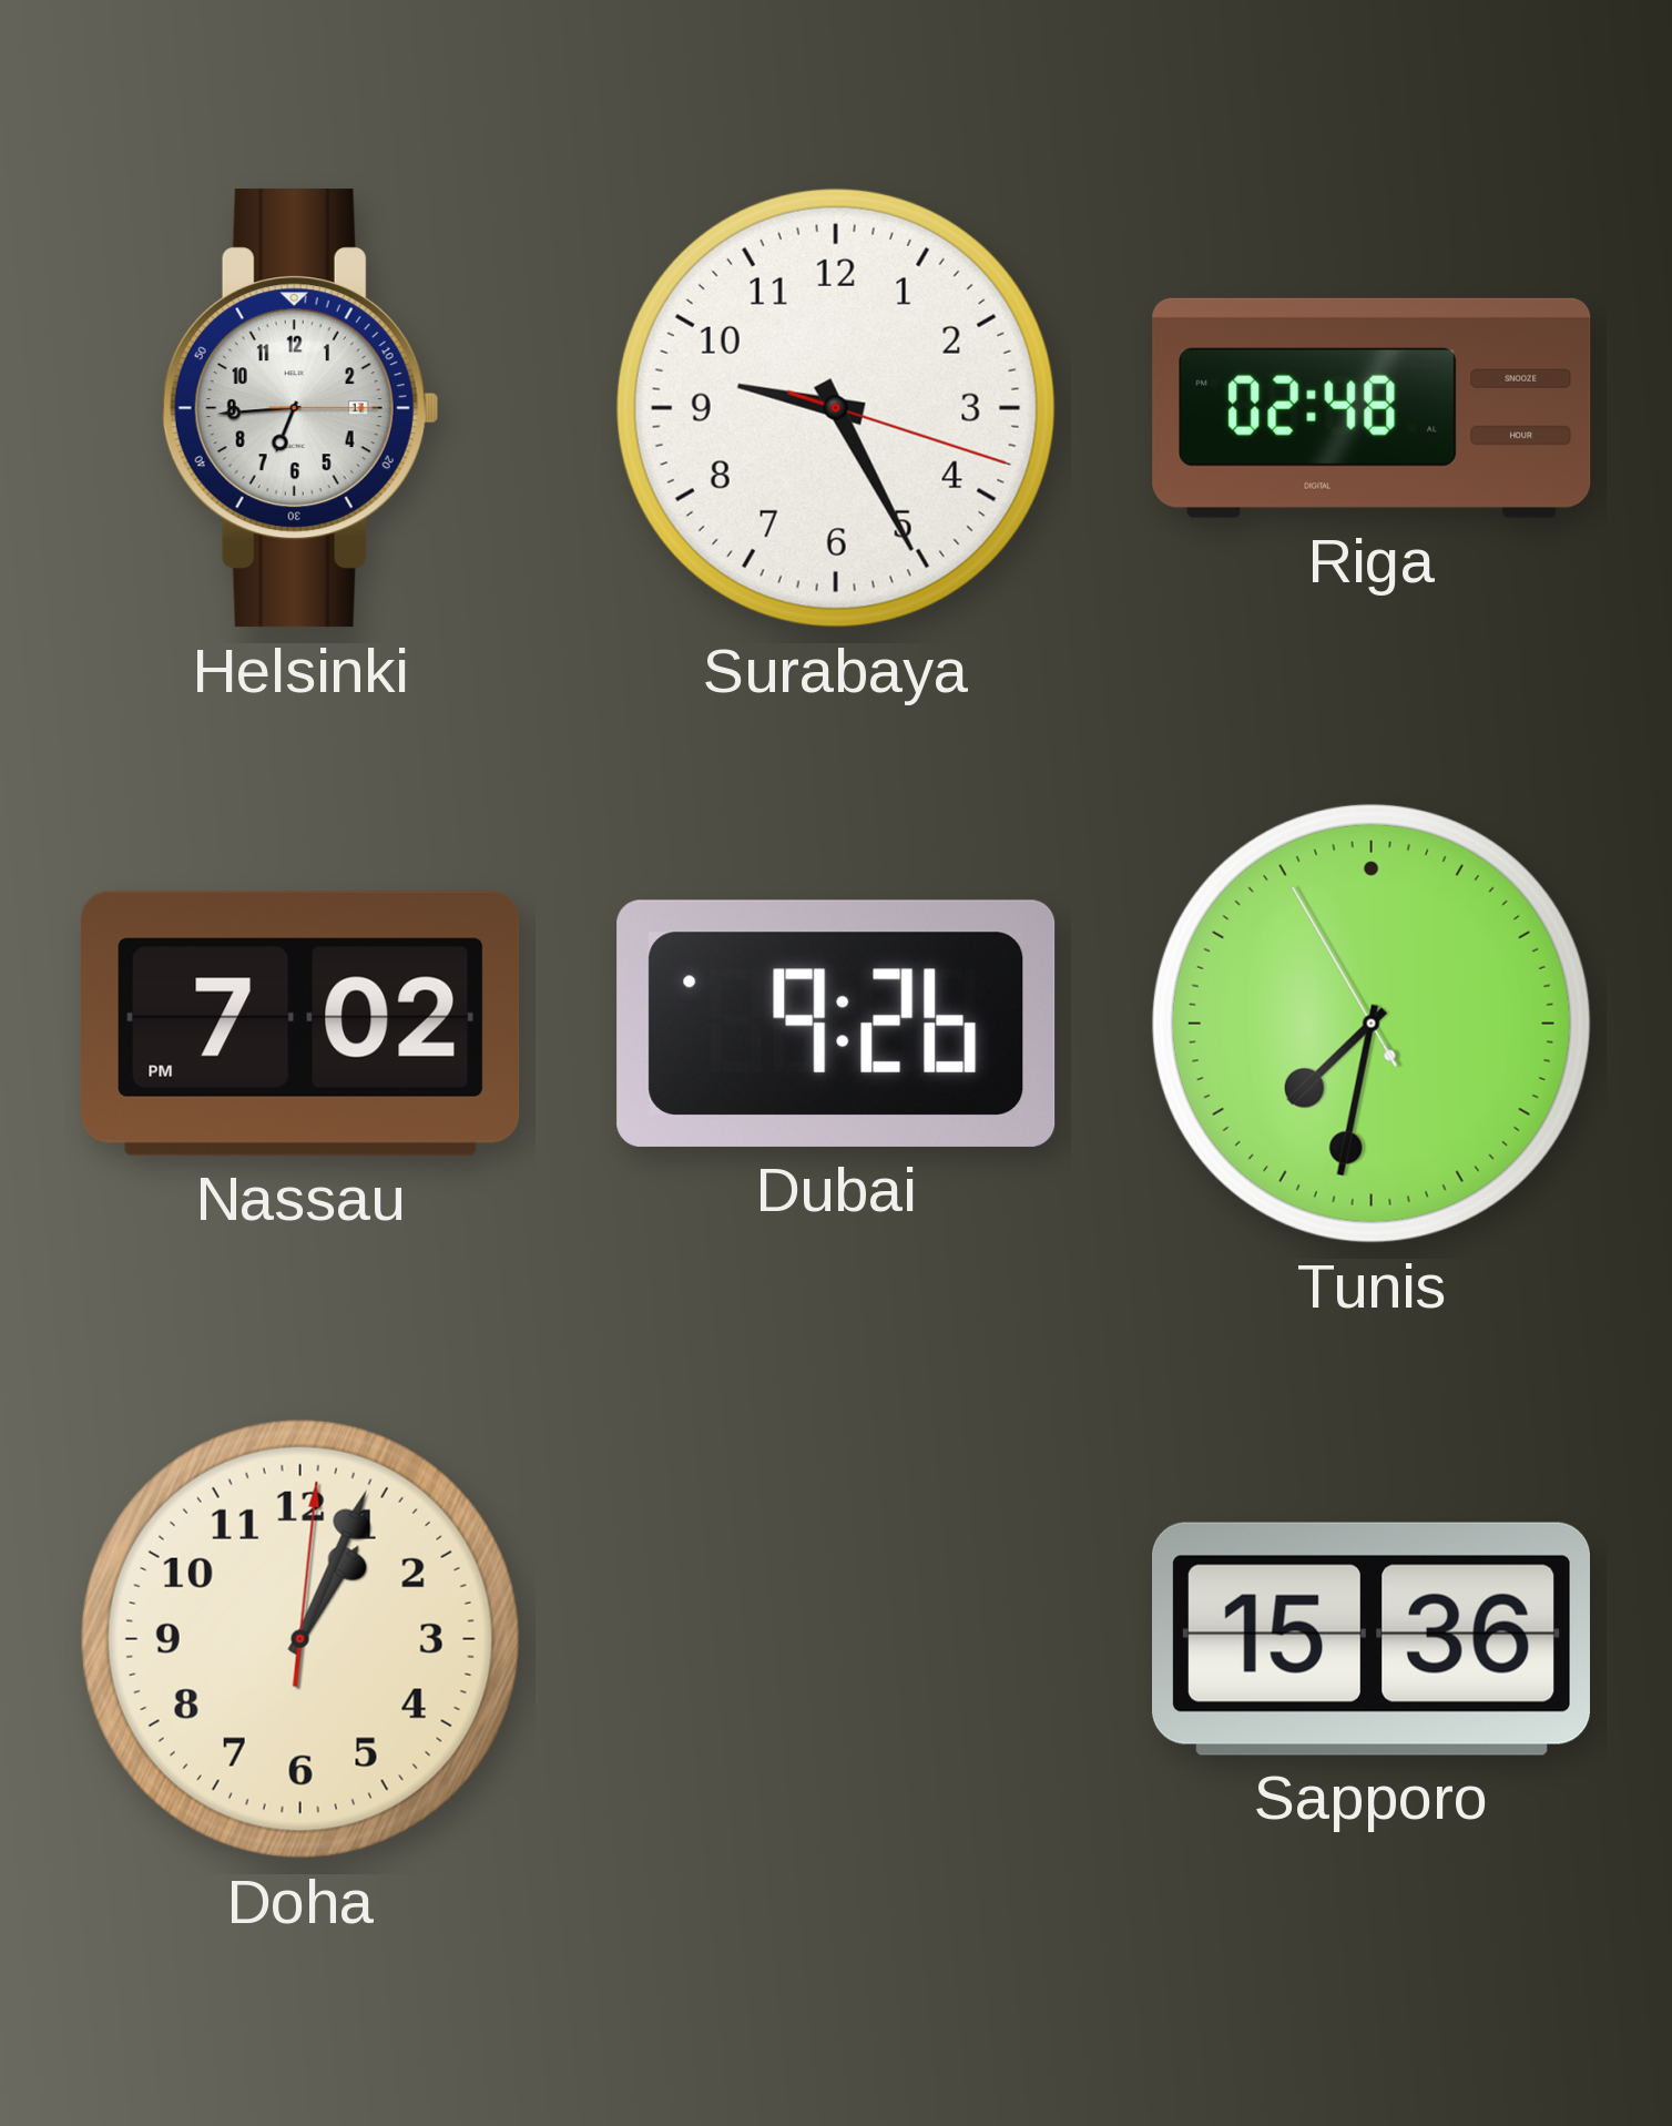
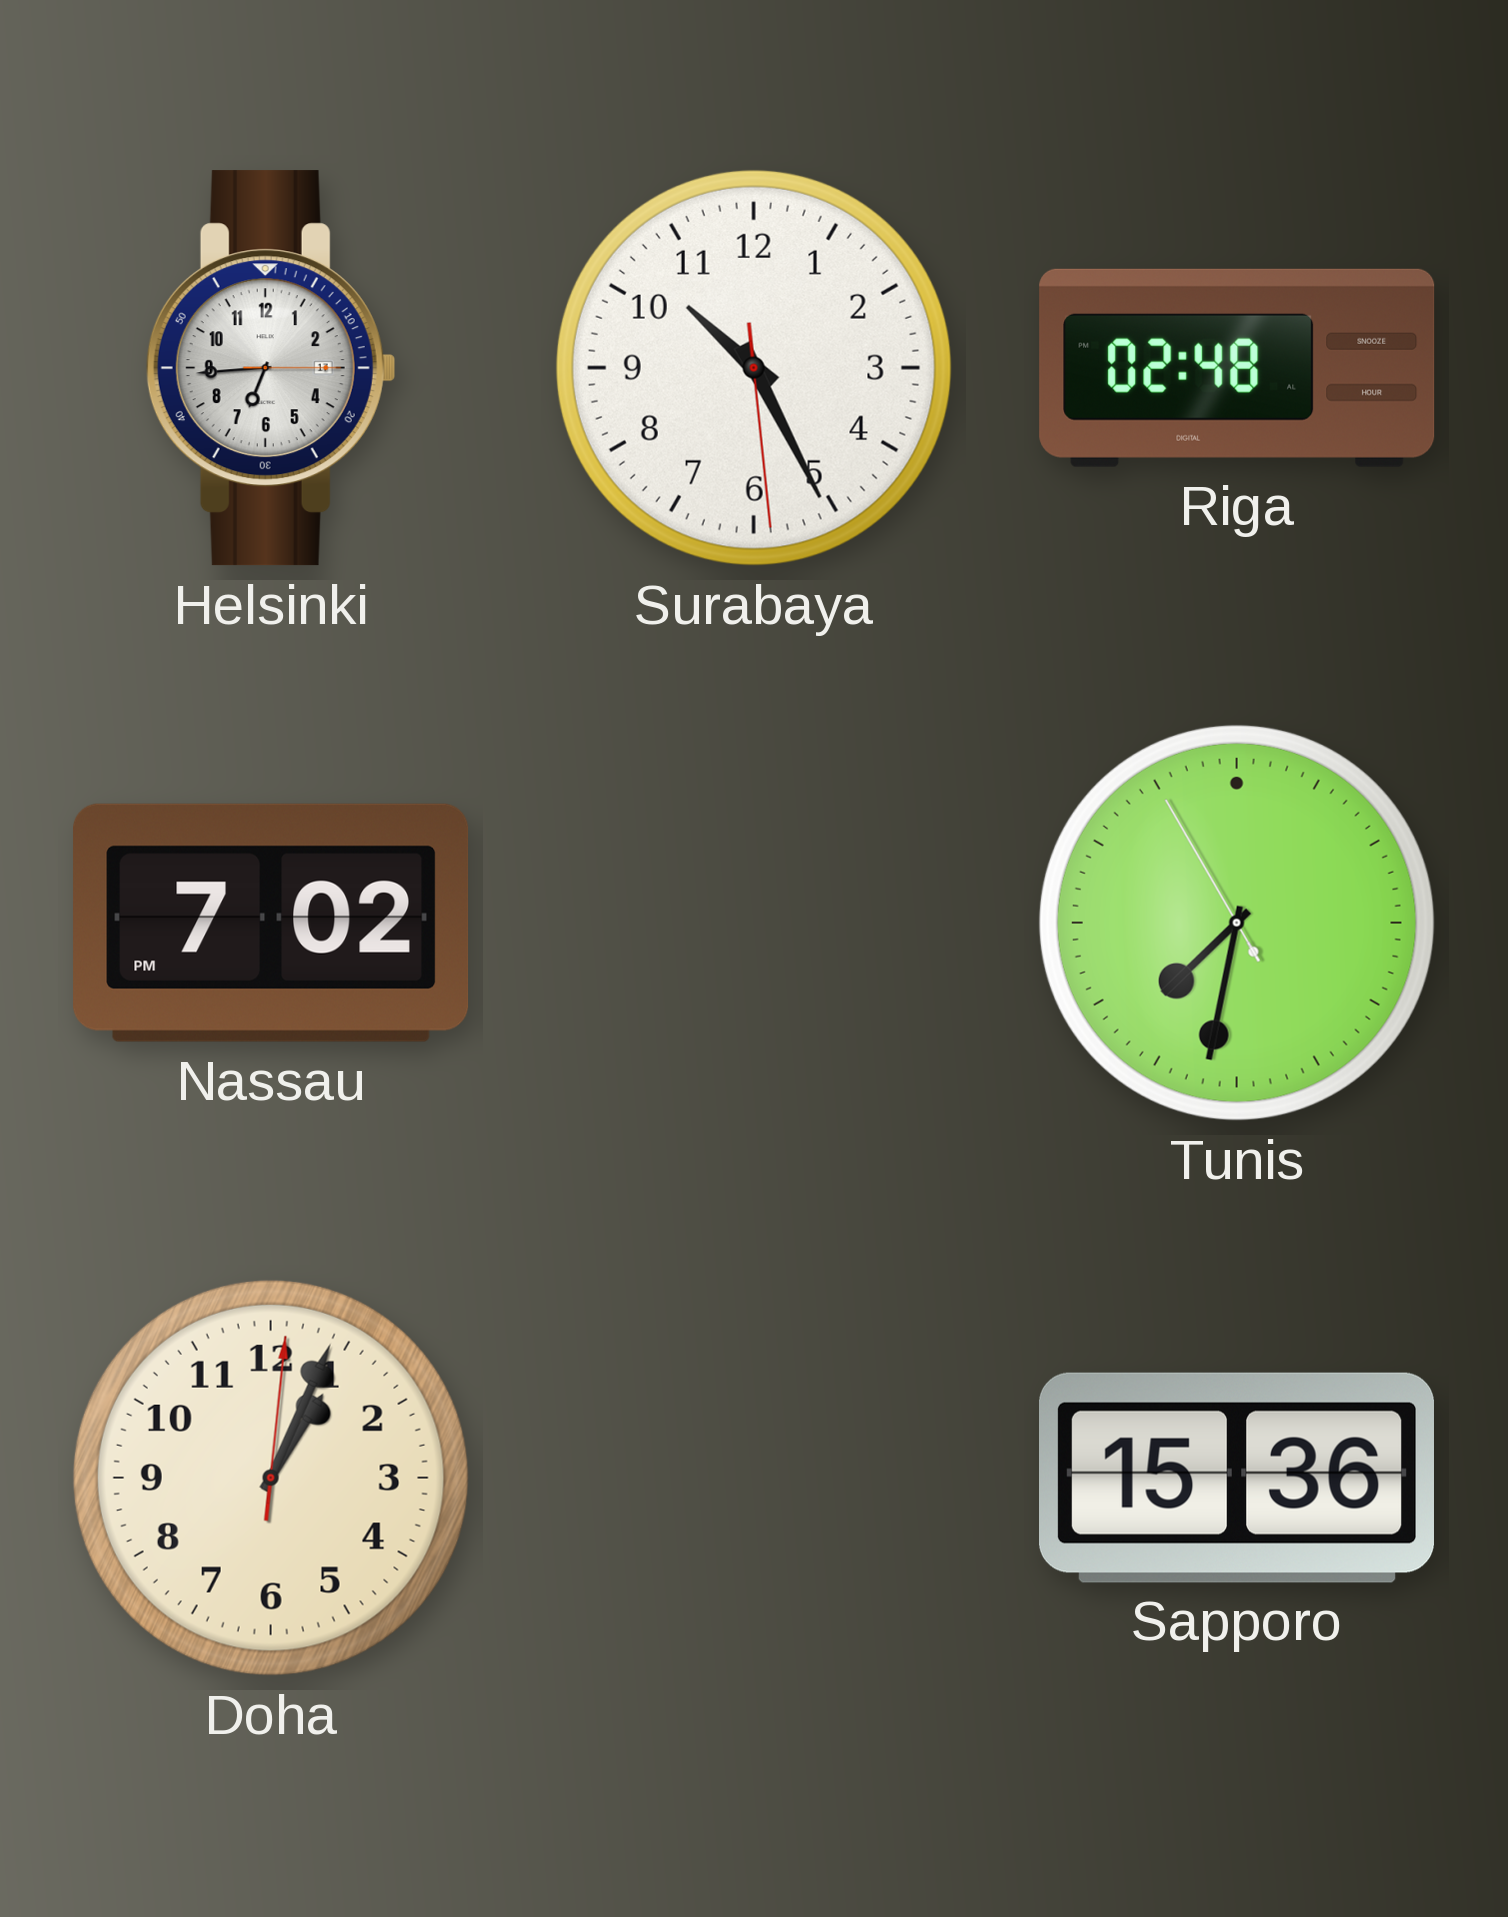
Surabaya: 9:25 -> 10:25 (754, 368)
Dubai: 9:26 -> none (836, 1024)
